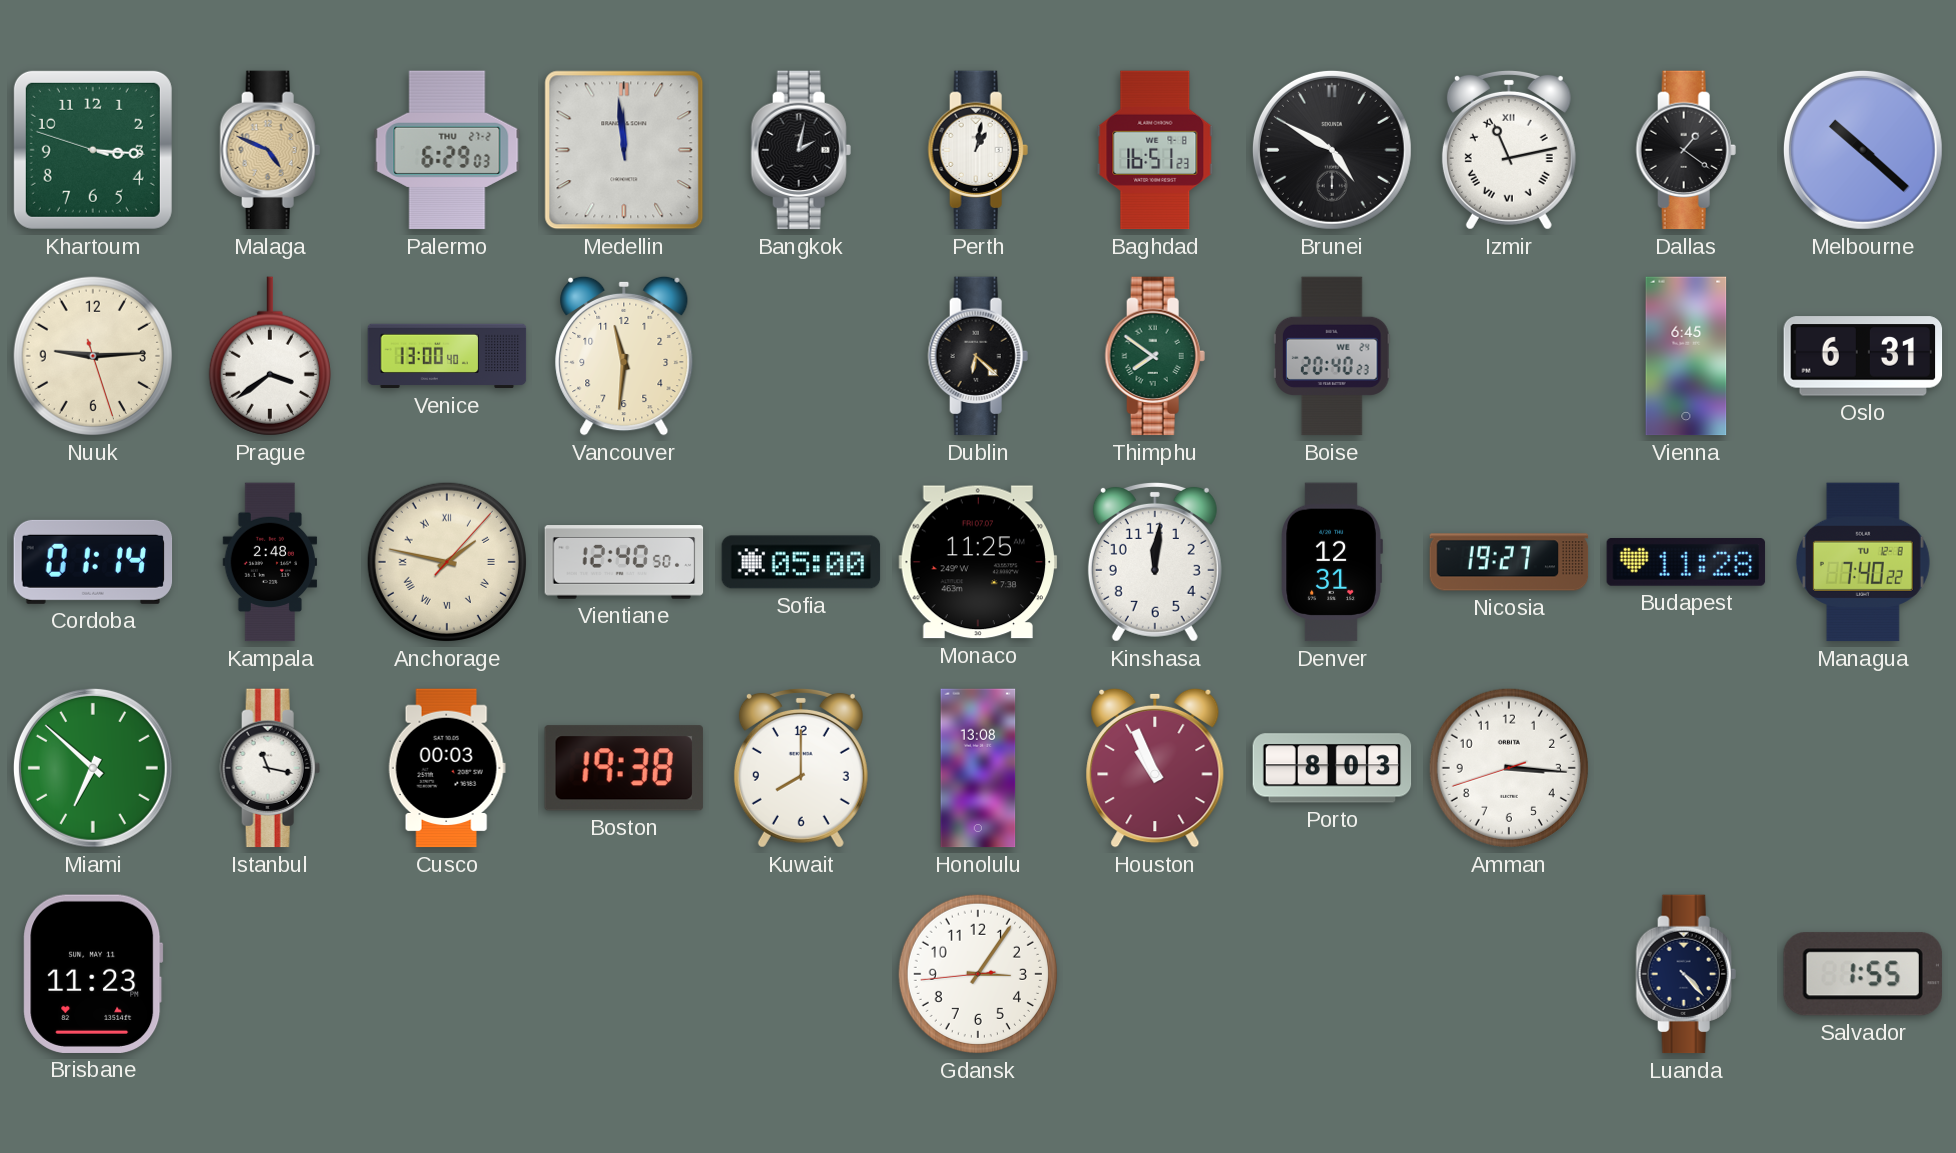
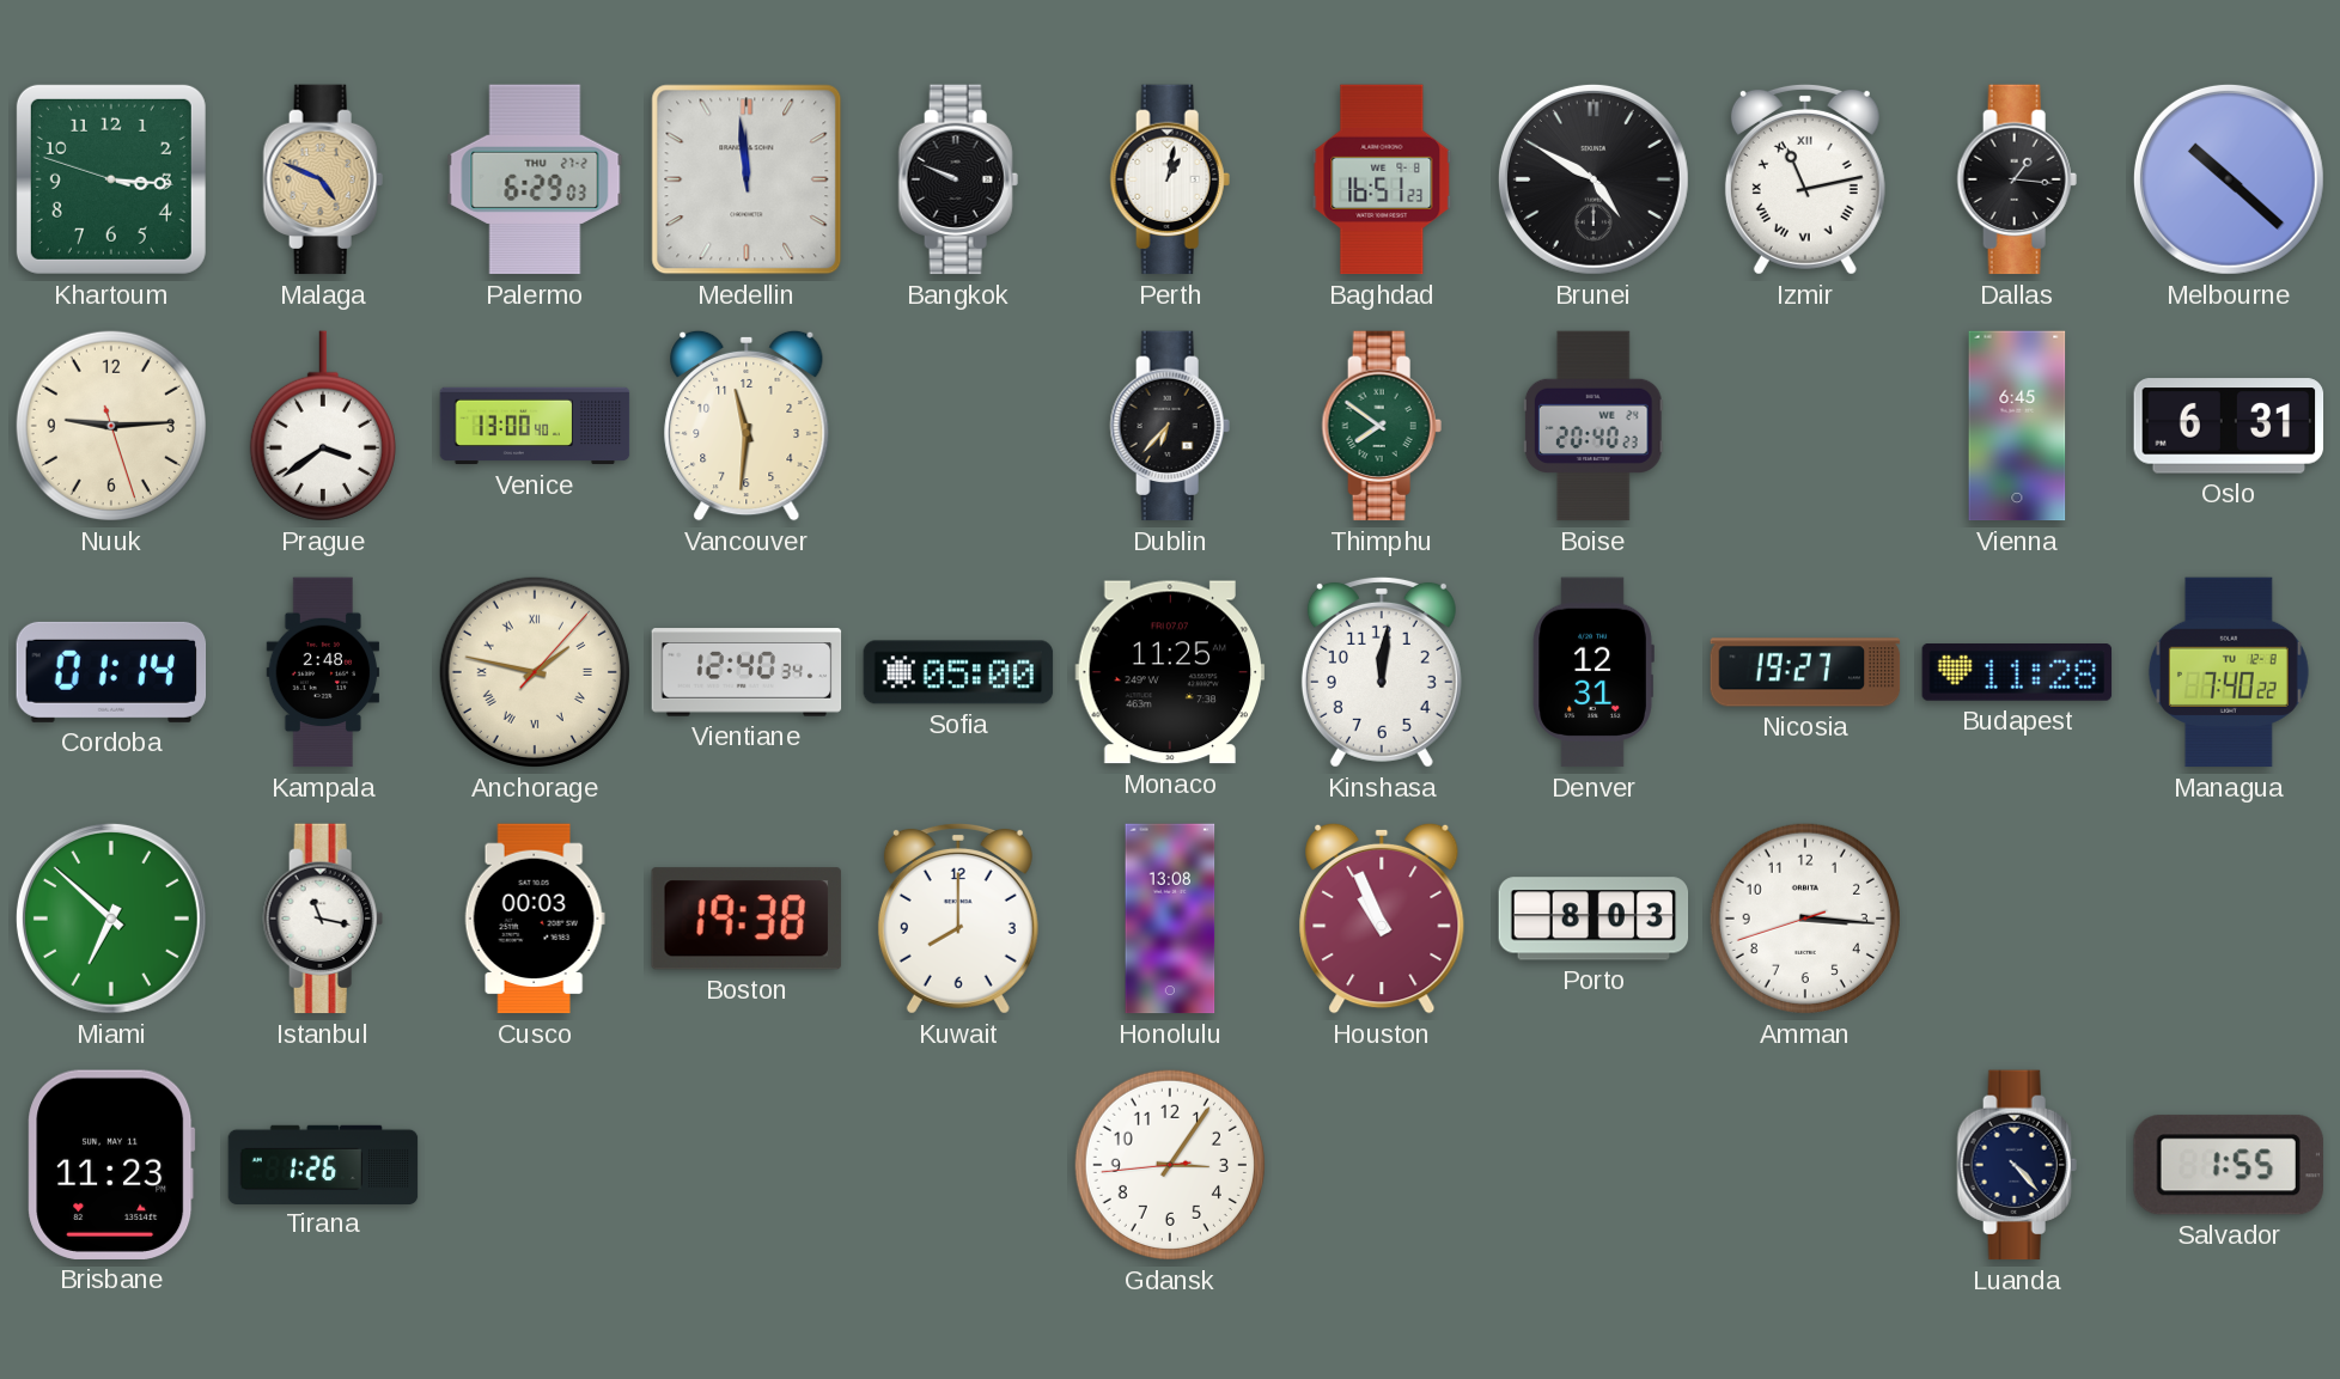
Bangkok: 2:02 -> 9:49 (958, 179)
Dallas: 1:21 -> 1:16 (2017, 179)
Dublin: 6:22 -> 6:37 (1170, 426)
Vientiane: 12:40:50 -> 12:40:34 (747, 672)
Tirana: none -> 1:26 (323, 1164)
